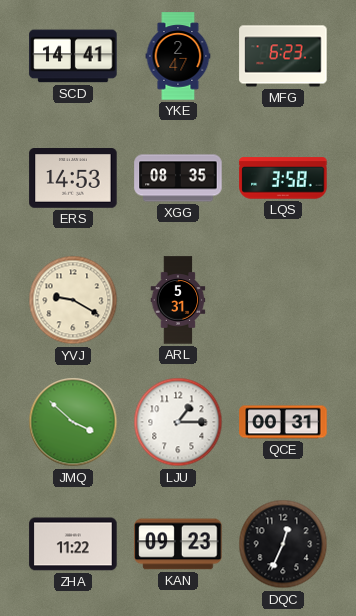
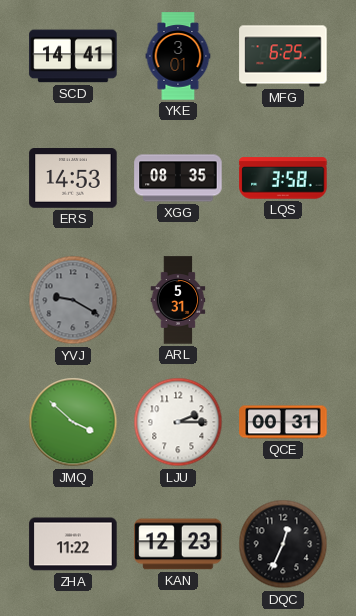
YKE: 2:47 -> 3:01 (178, 56)
MFG: 6:23 -> 6:25 (283, 56)
YVJ dial: cream -> grey (73, 300)
LJU: 1:15 -> 2:15 (178, 422)
KAN: 09:23 -> 12:23 (178, 544)
